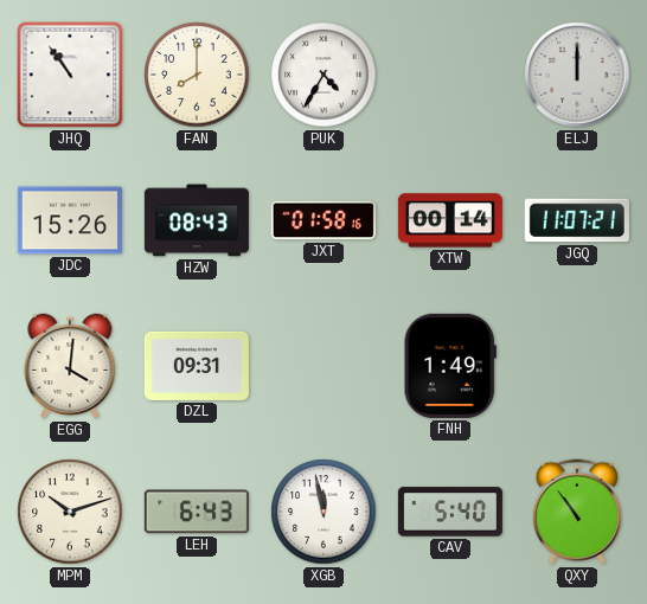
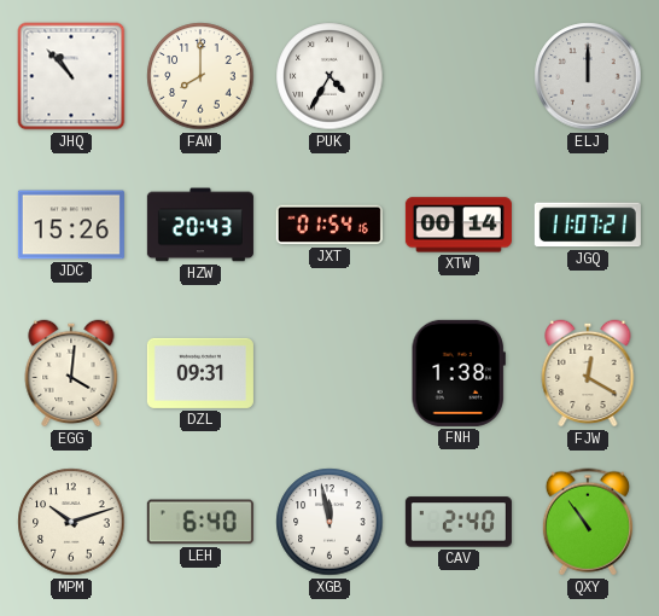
JHQ: 10:54 -> 10:53 (71, 76)
HZW: 08:43 -> 20:43 (200, 225)
JXT: 01:58 -> 01:54 (329, 225)
FNH: 1:49 -> 1:38 (459, 373)
FJW: none -> 12:20 (588, 373)
LEH: 6:43 -> 6:40 (200, 522)
CAV: 5:40 -> 2:40 (459, 522)
